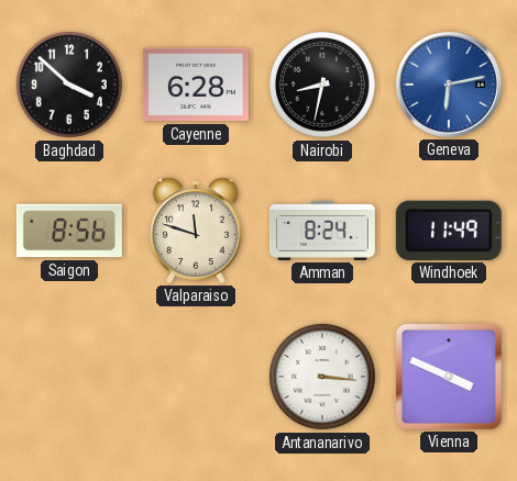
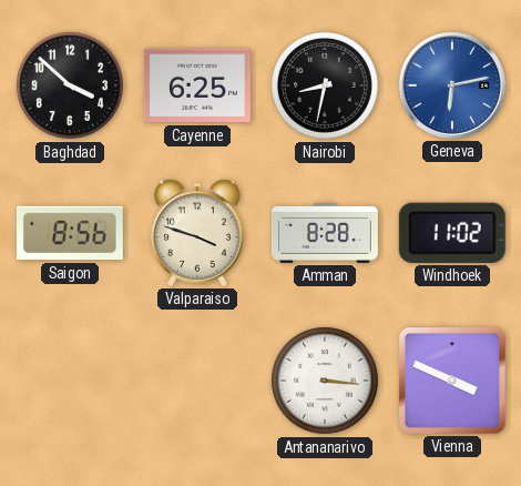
Cayenne: 6:28 -> 6:25 (197, 85)
Valparaiso: 11:48 -> 3:48 (197, 233)
Amman: 8:24 -> 8:28 (325, 233)
Windhoek: 11:49 -> 11:02 (452, 233)
